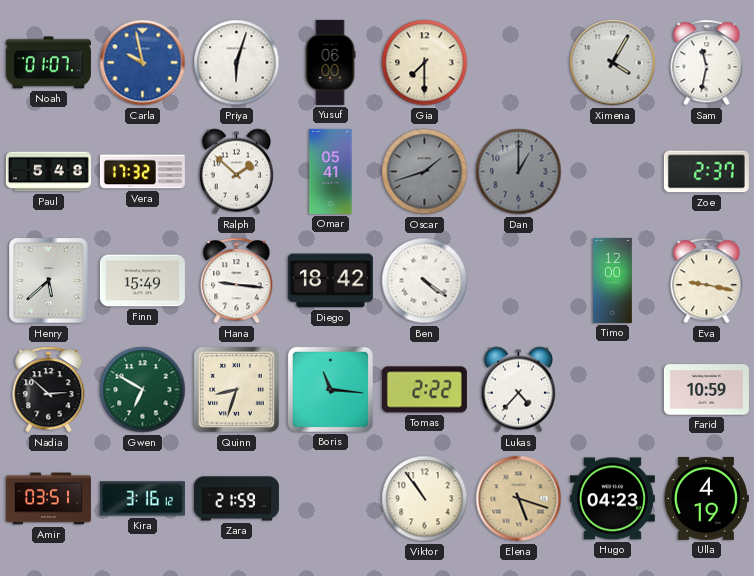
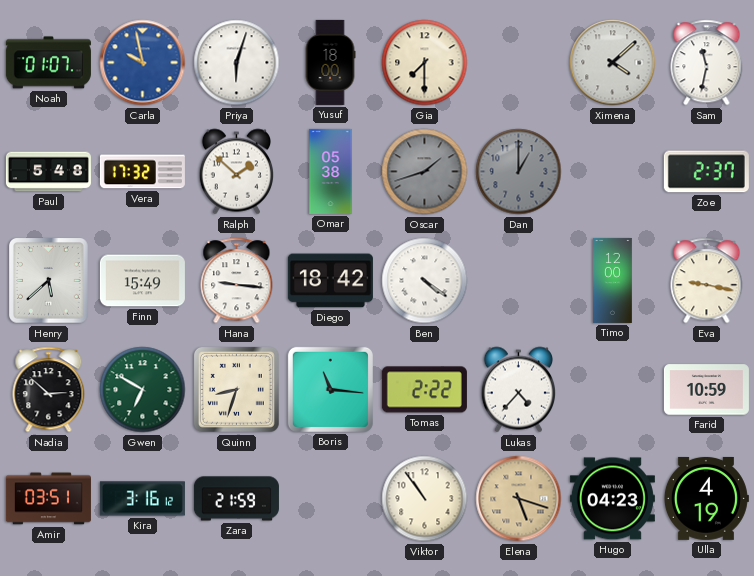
Yusuf: 06:00 -> 18:00 (330, 62)
Ximena: 4:05 -> 4:08 (613, 63)
Omar: 05:41 -> 05:38 (331, 171)
